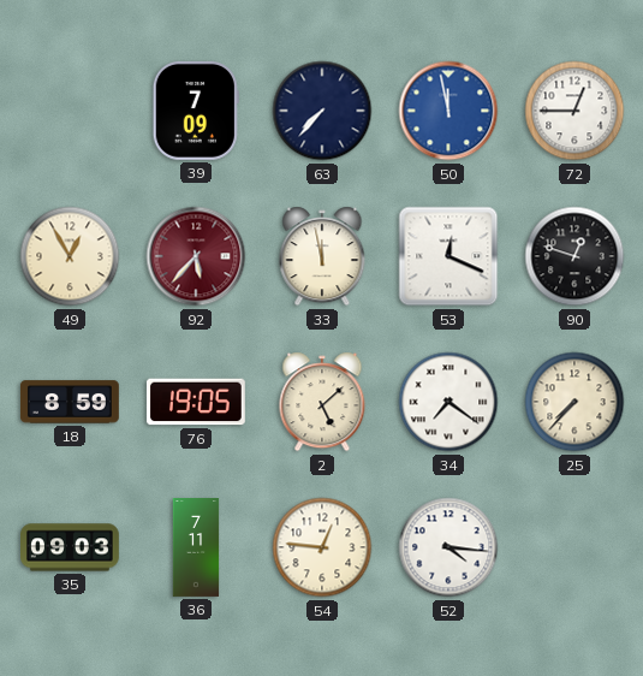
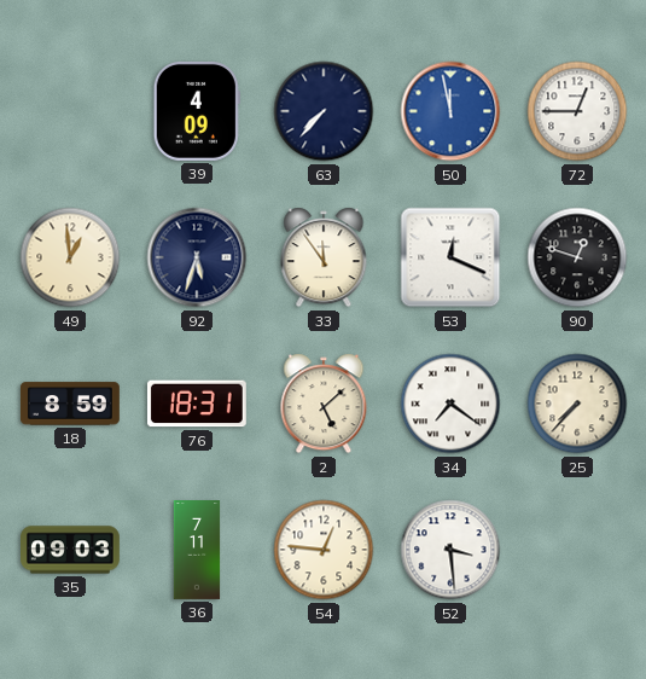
39: 7:09 -> 4:09 (197, 111)
49: 12:55 -> 12:59 (70, 257)
92: 5:37 -> 5:33 (197, 257)
92 dial: burgundy -> navy (197, 257)
33: 11:58 -> 11:54 (324, 257)
76: 19:05 -> 18:31 (197, 404)
52: 4:16 -> 3:29 (450, 550)
